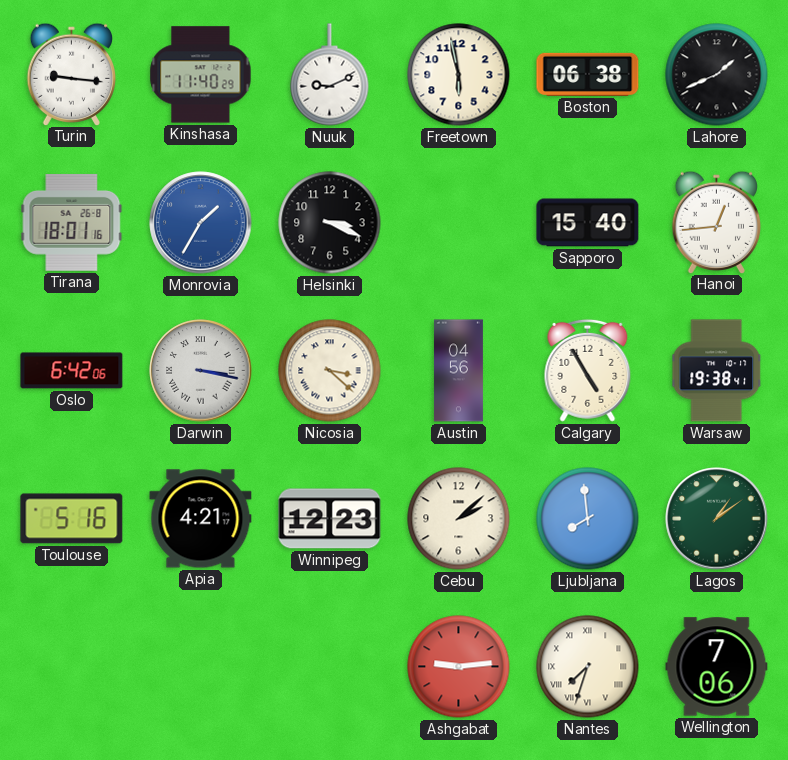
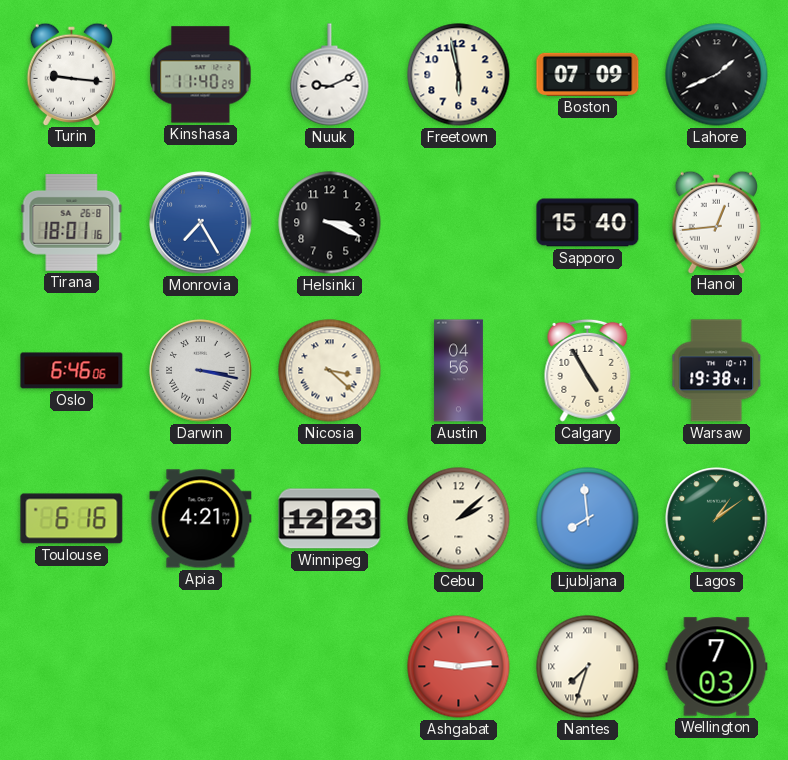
Boston: 06:38 -> 07:09 (588, 74)
Monrovia: 1:35 -> 7:25 (201, 223)
Oslo: 6:42 -> 6:46 (72, 371)
Toulouse: 5:16 -> 6:16 (72, 519)
Wellington: 7:06 -> 7:03 (717, 667)
